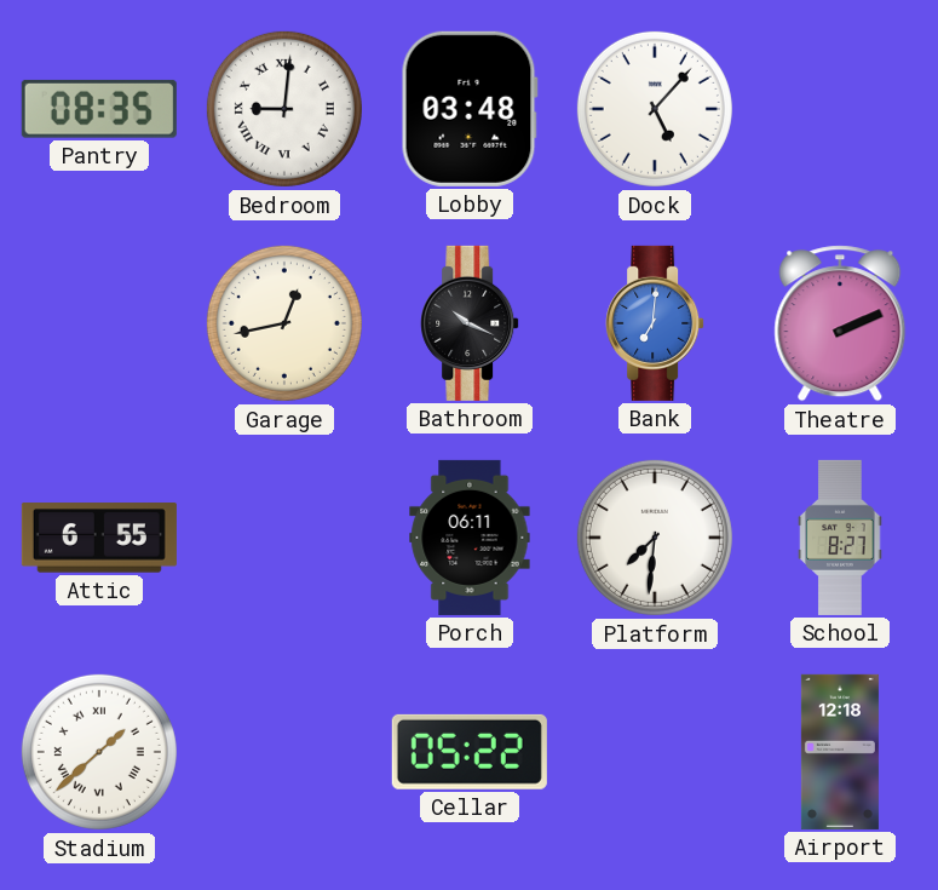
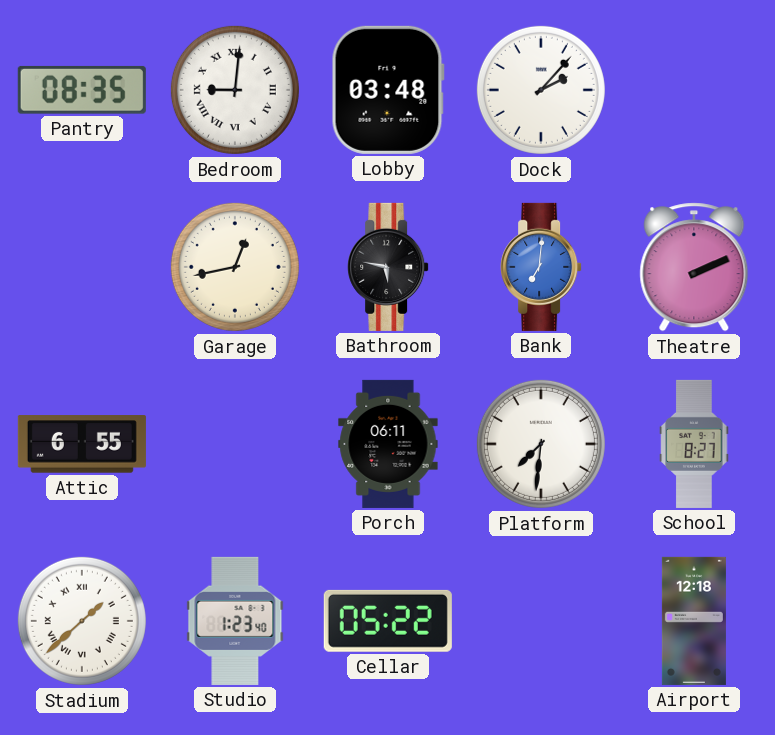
Dock: 5:07 -> 2:07 (541, 90)
Bathroom: 10:19 -> 5:47 (388, 267)
Studio: none -> 1:23 (235, 621)
